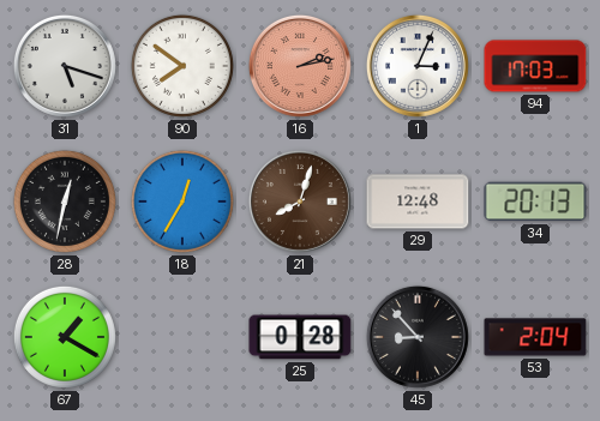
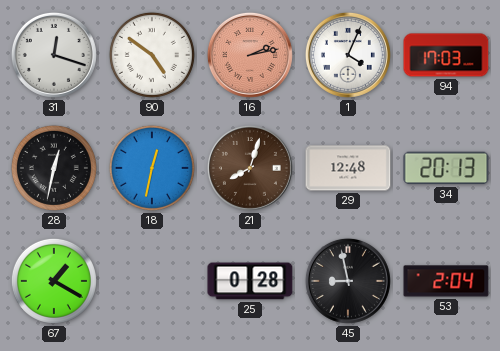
31: 5:18 -> 12:18 (54, 55)
90: 7:51 -> 4:51 (152, 55)
1: 3:04 -> 4:04 (348, 55)
18: 12:35 -> 12:32 (152, 168)
45: 8:53 -> 8:58 (348, 281)
